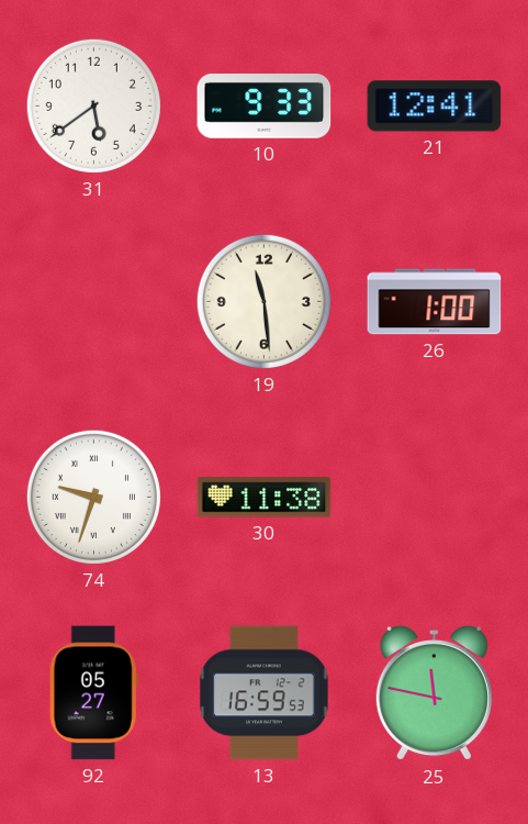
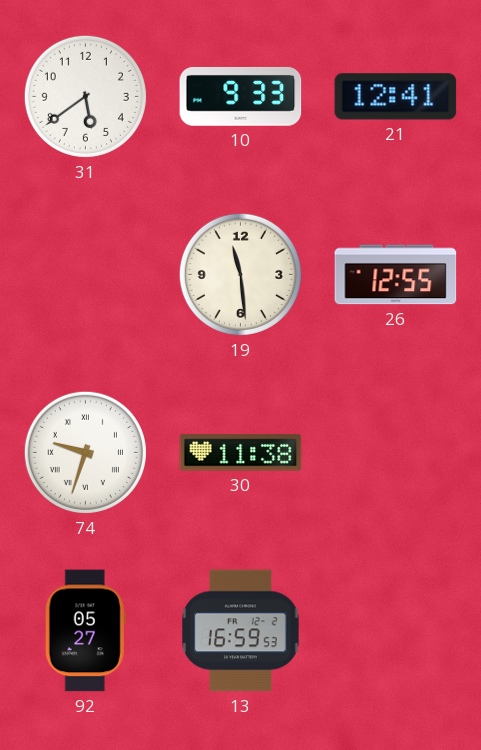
26: 1:00 -> 12:55 (396, 275)
25: 11:47 -> none (434, 693)
